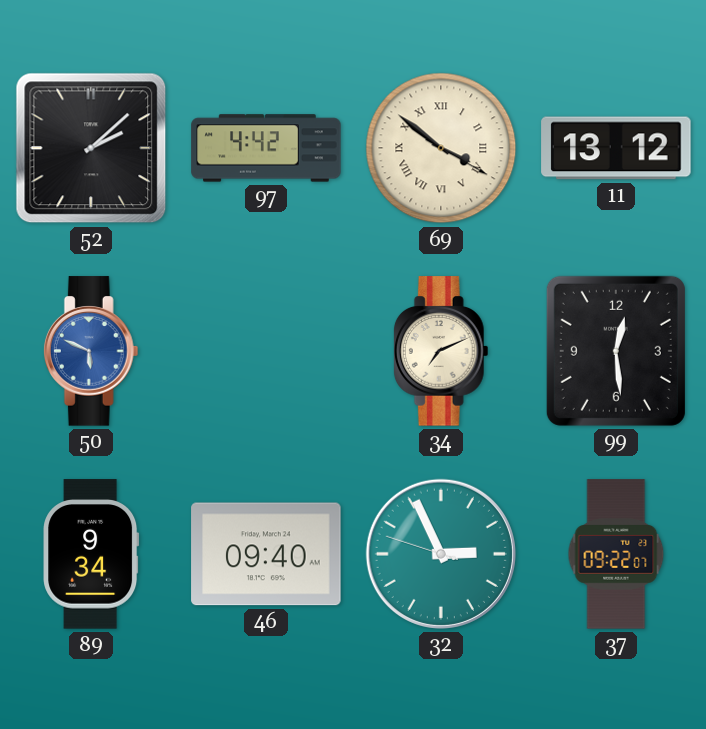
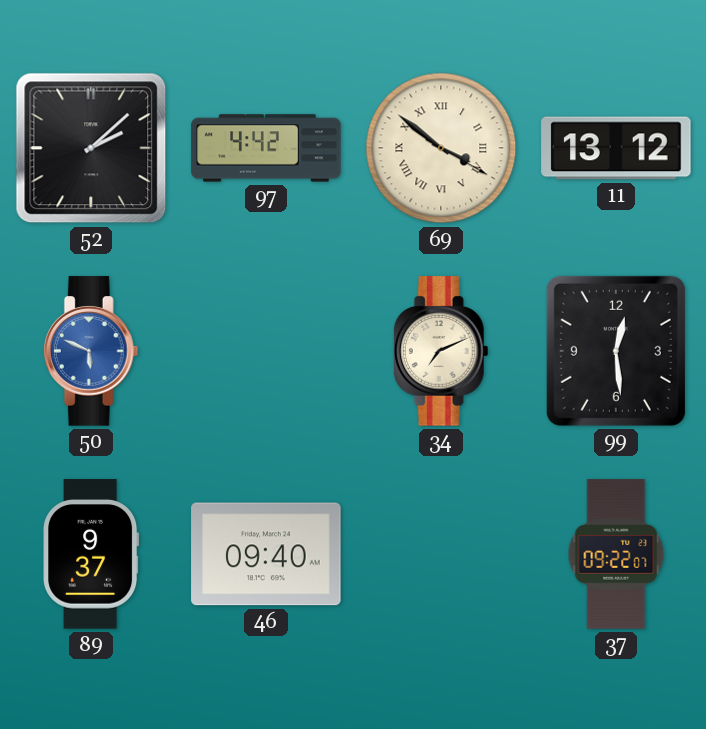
89: 9:34 -> 9:37 (91, 554)
32: 2:55 -> none (441, 554)
